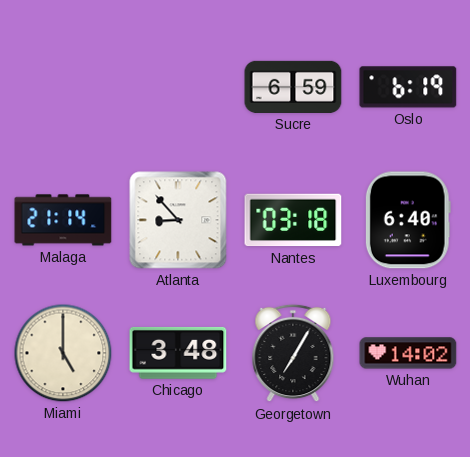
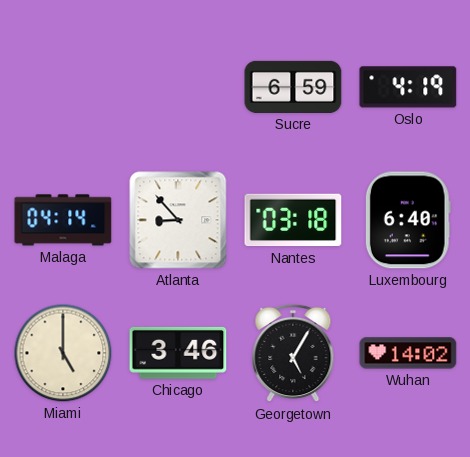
Oslo: 6:19 -> 4:19 (408, 87)
Malaga: 21:14 -> 04:14 (63, 220)
Chicago: 3:48 -> 3:46 (178, 353)
Georgetown: 7:05 -> 5:05 (293, 353)
